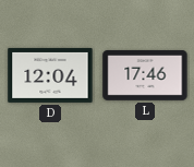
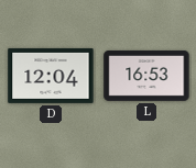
L: 17:46 -> 16:53 (146, 76)
